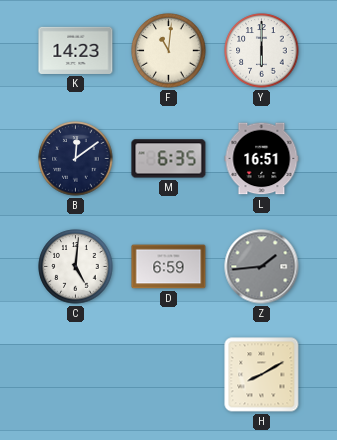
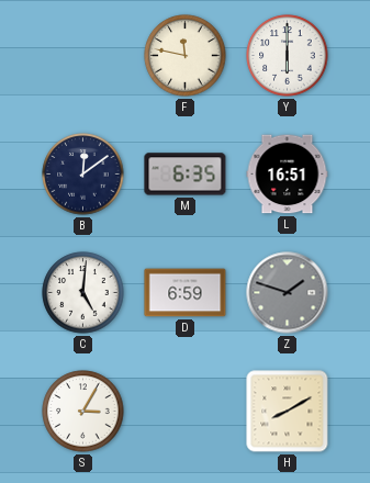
K: 14:23 -> none (76, 50)
F: 11:01 -> 11:47 (186, 56)
Z: 1:44 -> 1:48 (288, 293)
S: none -> 3:05 (83, 412)
